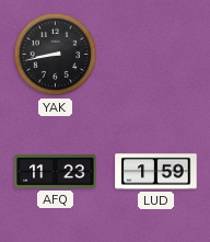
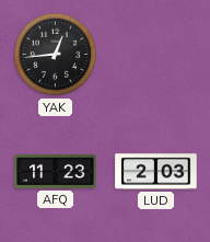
YAK: 8:43 -> 12:44 (56, 55)
LUD: 1:59 -> 2:03 (156, 172)
